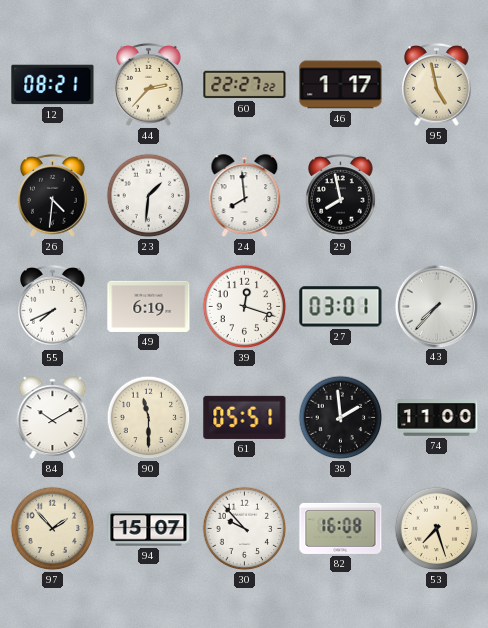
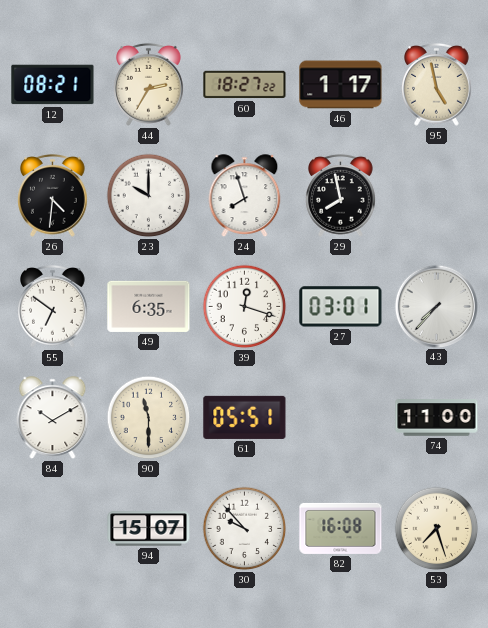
44: 2:37 -> 2:35 (149, 84)
60: 22:27 -> 18:27 (245, 85)
23: 1:31 -> 10:00 (149, 196)
24: 7:59 -> 7:57 (245, 196)
55: 7:41 -> 6:51 (53, 306)
49: 6:19 -> 6:35 (149, 306)
38: 1:59 -> none (341, 418)
97: 1:53 -> none (53, 529)
